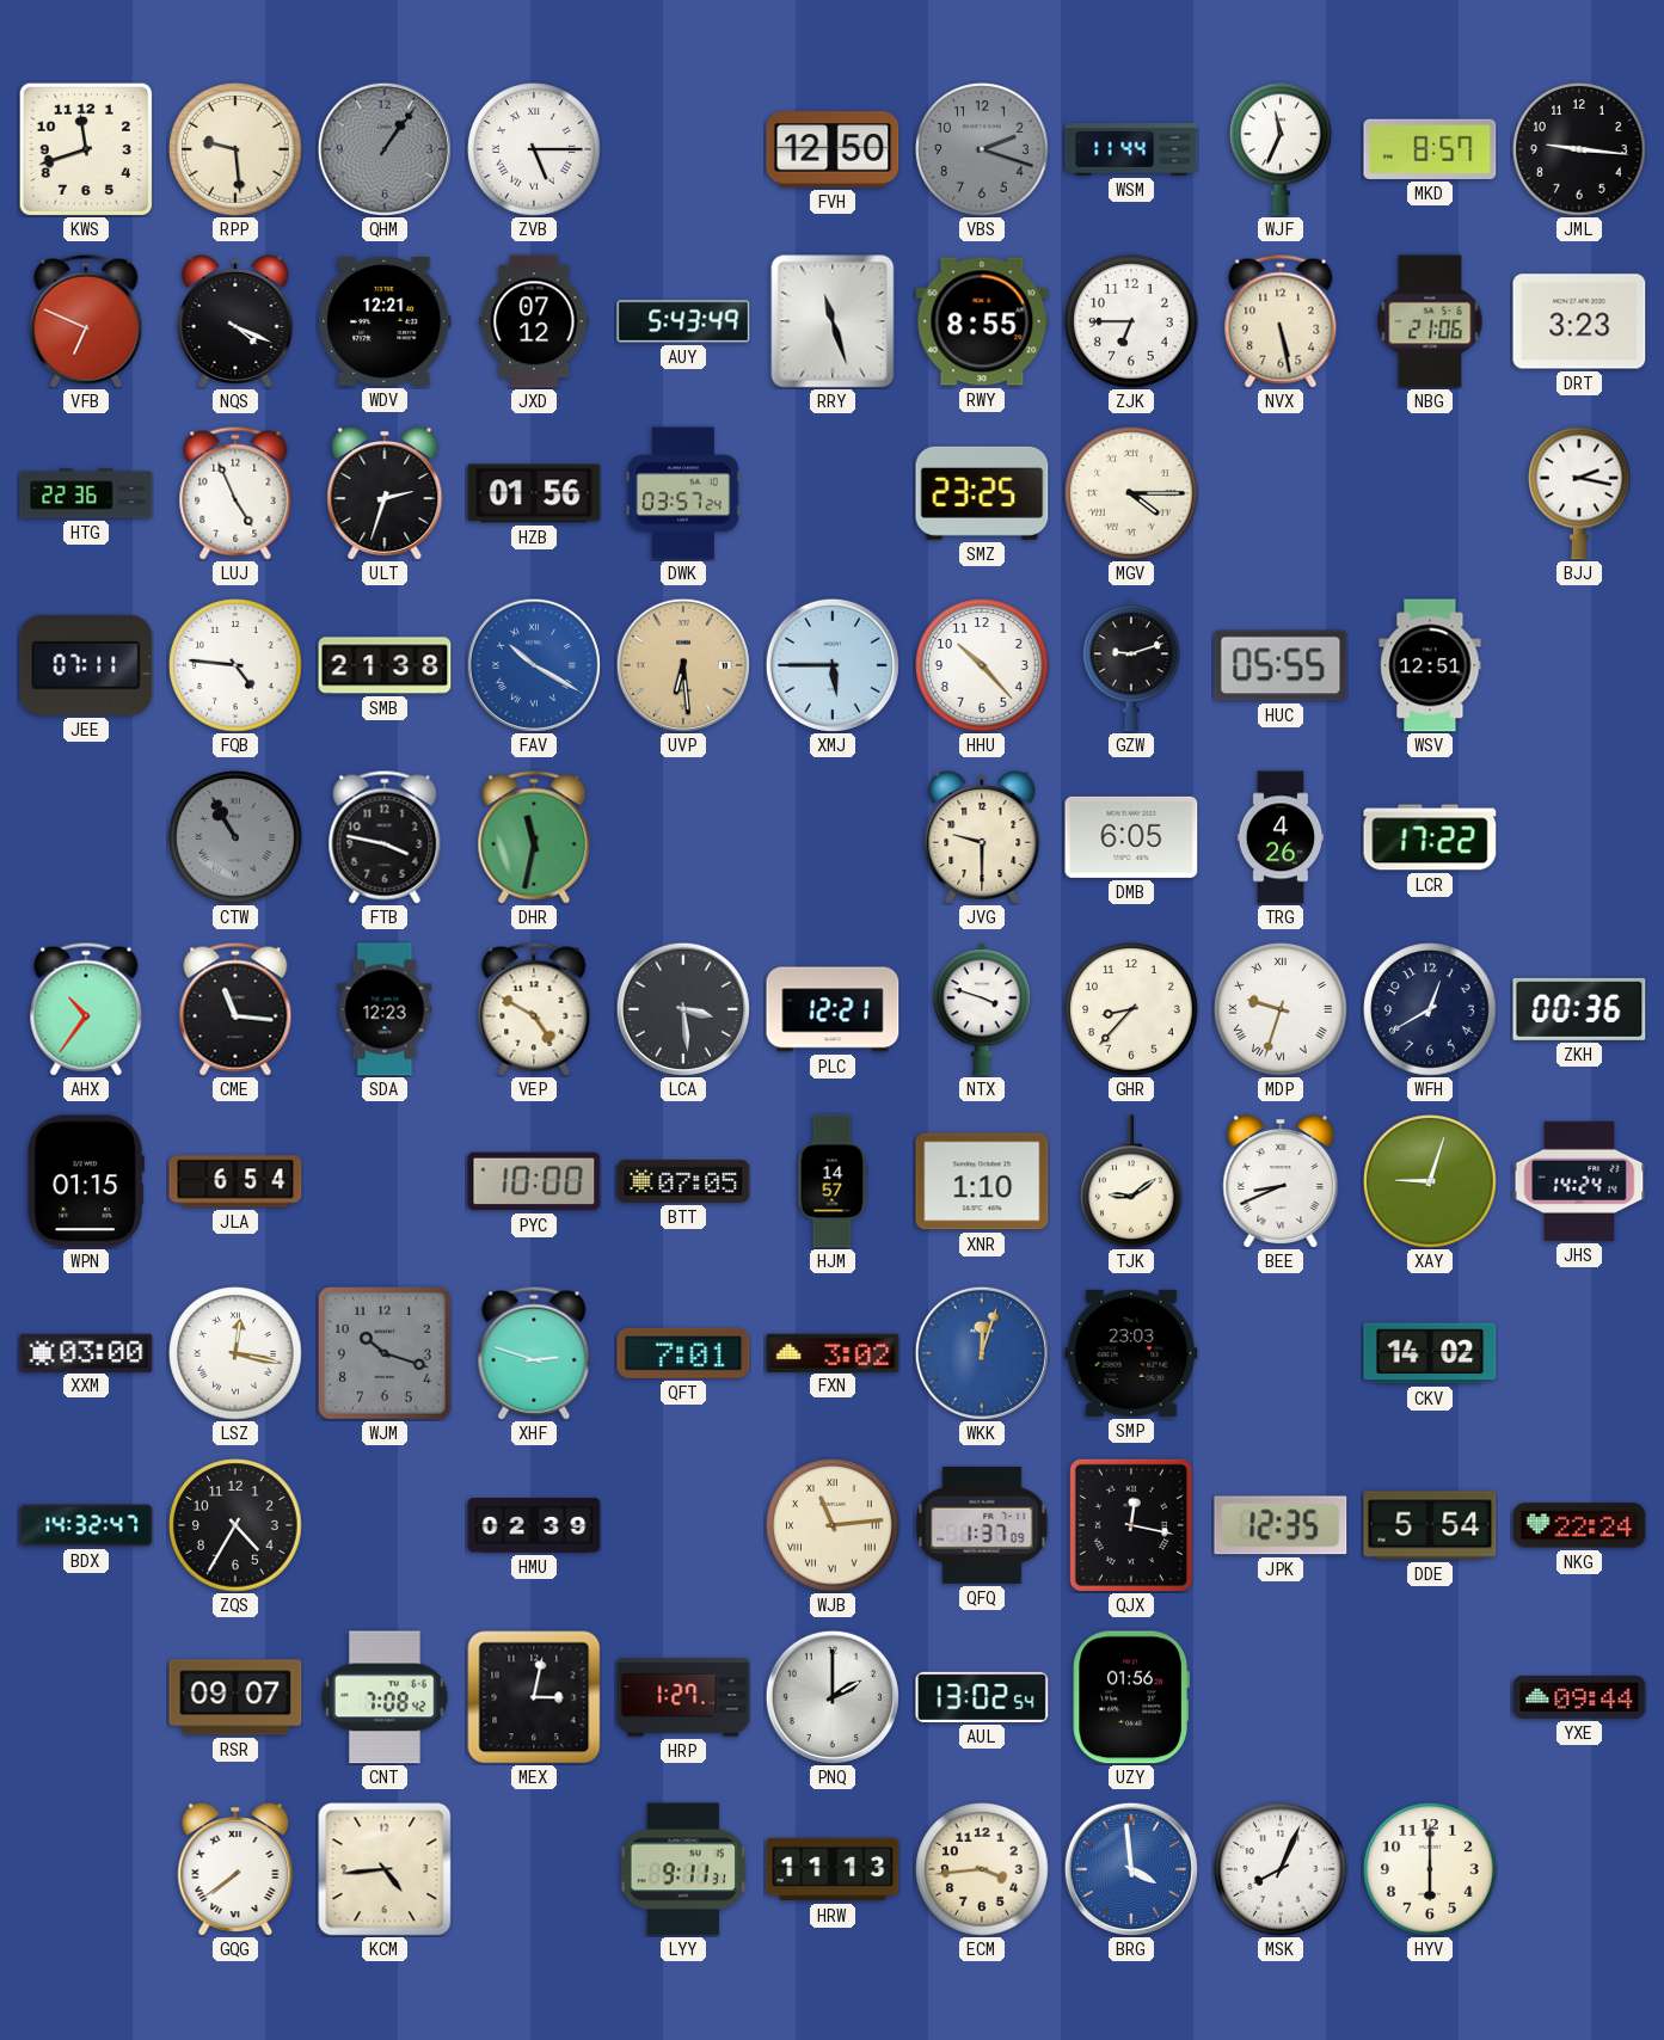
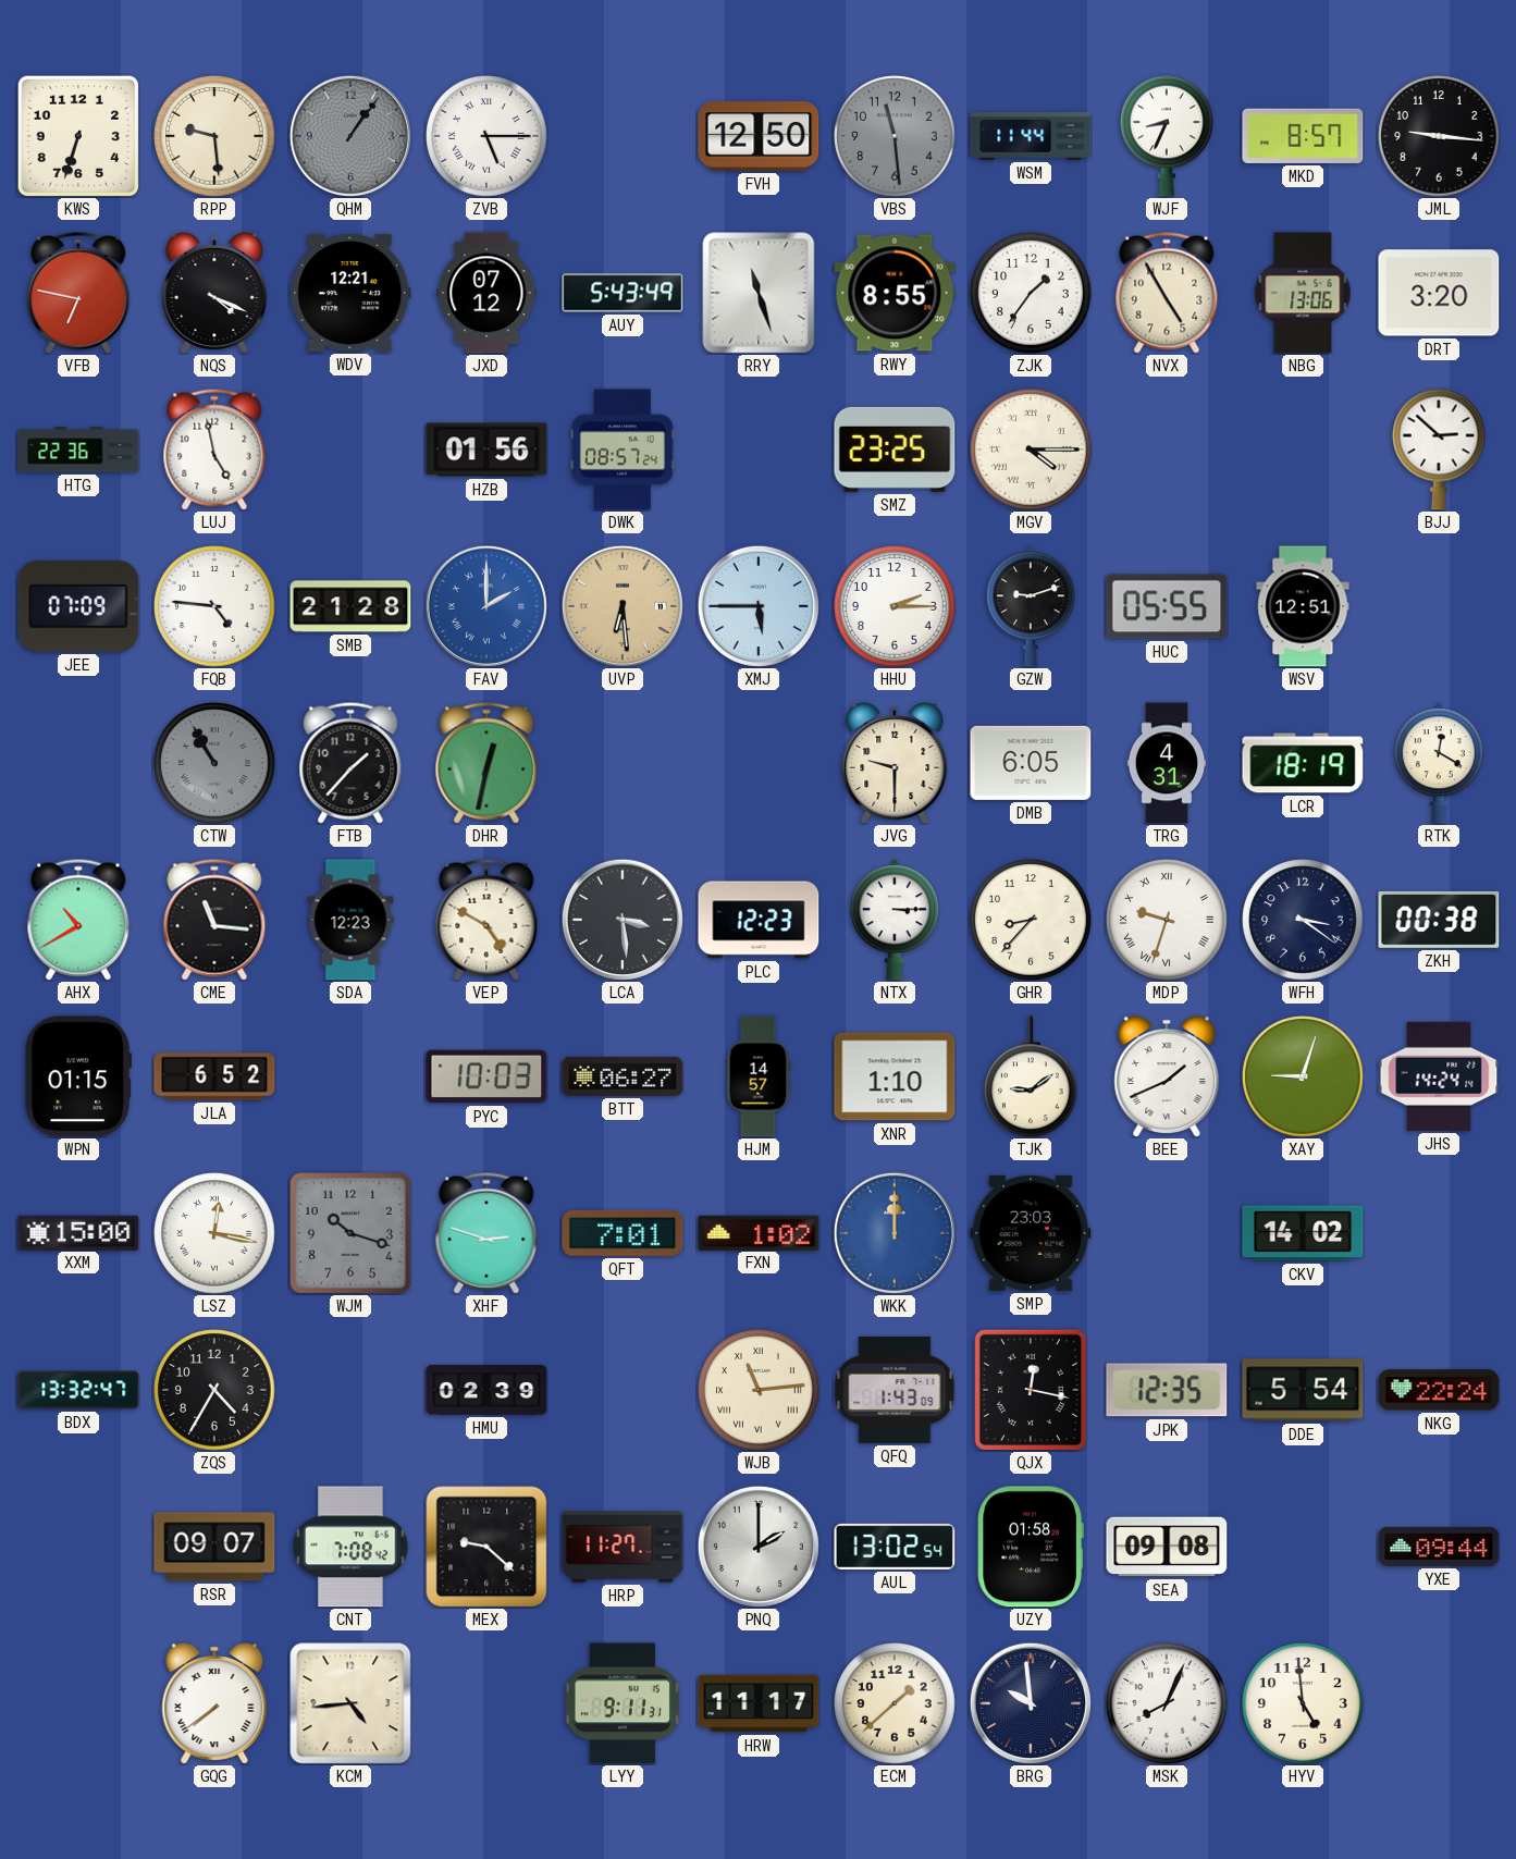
KWS: 11:42 -> 6:33 (78, 136)
VBS: 2:18 -> 11:29 (895, 136)
WJF: 11:34 -> 8:34 (1167, 136)
VFB: 6:49 -> 6:47 (78, 293)
ZJK: 6:45 -> 1:36 (1031, 293)
NVX: 5:28 -> 4:55 (1167, 293)
NBG: 21:06 -> 13:06 (1303, 293)
DRT: 3:23 -> 3:20 (1439, 293)
LUJ: 4:56 -> 4:58 (214, 450)
ULT: 2:33 -> none (385, 493)
DWK: 03:57 -> 08:57 (623, 450)
BJJ: 2:17 -> 2:52 (1439, 450)
JEE: 07:11 -> 07:09 (78, 606)
SMB: 21:38 -> 21:28 (350, 606)
FAV: 10:20 -> 2:00 (486, 606)
HHU: 10:23 -> 2:15 (895, 606)
FTB: 3:47 -> 1:37 (350, 763)
DHR: 11:32 -> 12:32 (486, 763)
TRG: 4:26 -> 4:31 (1167, 763)
LCR: 17:22 -> 18:19 (1303, 763)
RTK: none -> 12:20 (1439, 763)
AHX: 10:36 -> 10:40 (78, 920)
PLC: 12:21 -> 12:23 (759, 920)
NTX: 3:48 -> 3:15 (895, 920)
WFH: 12:40 -> 3:21 (1303, 920)
ZKH: 00:36 -> 00:38 (1439, 920)
JLA: 6:54 -> 6:52 (214, 1076)
PYC: 10:00 -> 10:03 (486, 1076)
BTT: 07:05 -> 06:27 (623, 1076)
BEE: 8:41 -> 1:41 (1167, 1076)
XXM: 03:00 -> 15:00 (78, 1232)
FXN: 3:02 -> 1:02 (759, 1232)
WKK: 12:03 -> 12:00 (895, 1233)
BDX: 14:32 -> 13:32 (78, 1390)
QFQ: 1:37 -> 1:43 (895, 1390)
MEX: 3:02 -> 9:22 (486, 1547)
HRP: 1:27 -> 11:27 (623, 1547)
UZY: 01:56 -> 01:58 (1031, 1547)
SEA: none -> 09:08 (1167, 1547)
HRW: 11:13 -> 11:17 (759, 1703)
ECM: 3:44 -> 1:38 (895, 1703)
BRG: 3:59 -> 9:59 (1031, 1703)
BRG dial: blue -> navy (1031, 1703)
HYV: 6:00 -> 4:59 (1303, 1703)
